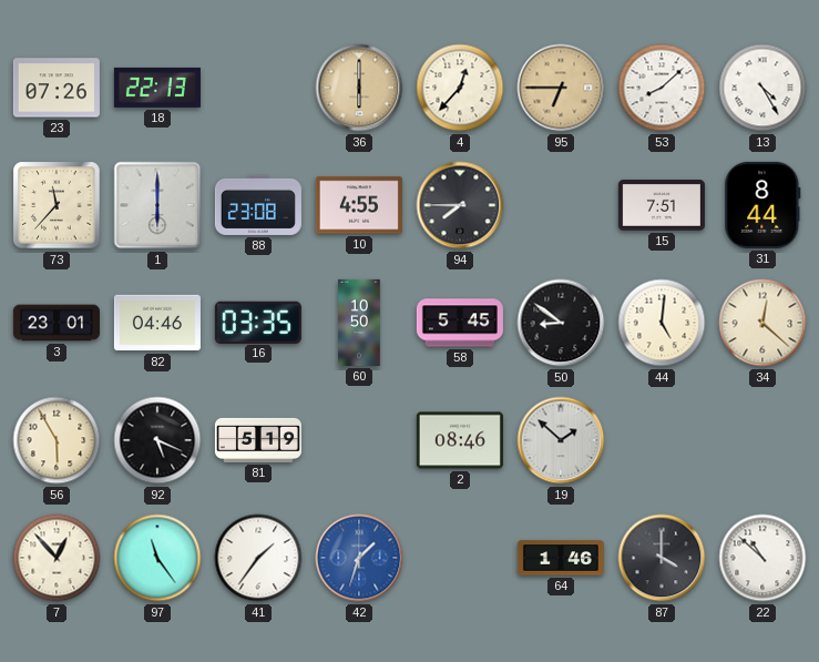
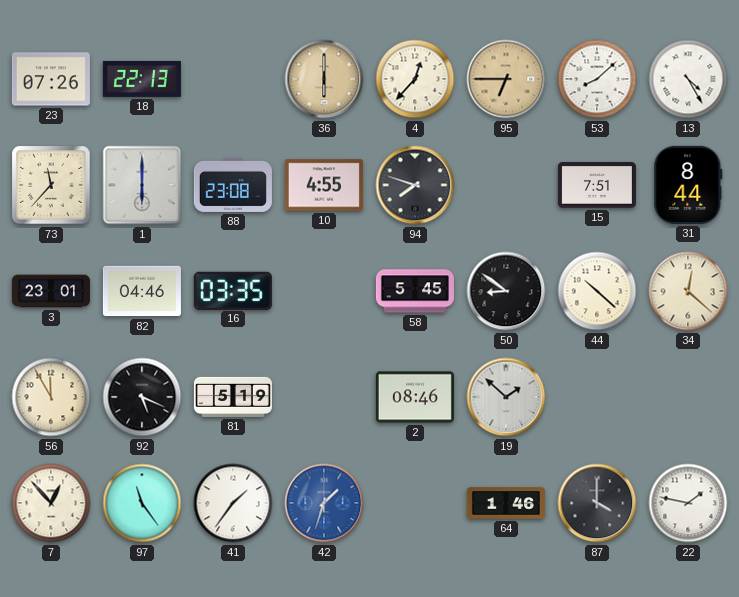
94: 7:45 -> 7:48 (415, 185)
60: 10:50 -> none (359, 323)
44: 5:01 -> 10:22 (597, 291)
56: 5:55 -> 11:55 (51, 397)
22: 10:52 -> 1:47 (688, 503)
